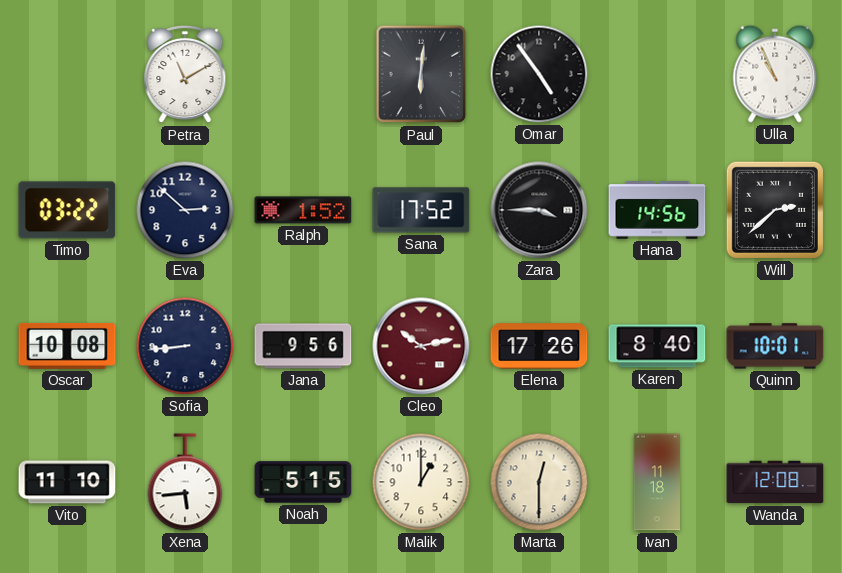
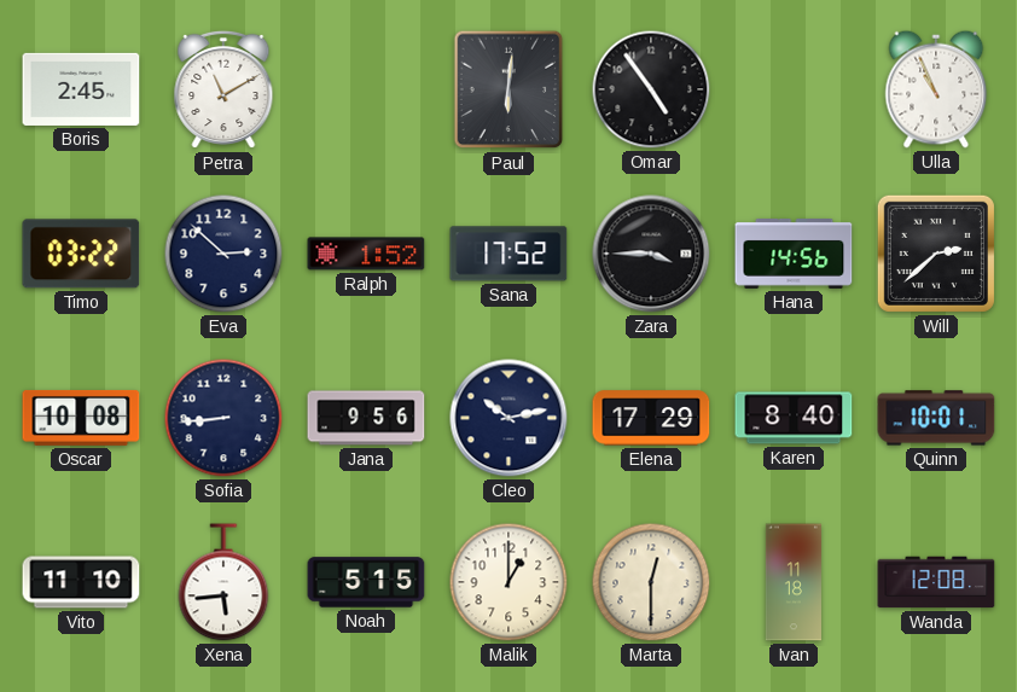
Boris: none -> 2:45 (81, 89)
Cleo dial: burgundy -> navy (508, 418)
Elena: 17:26 -> 17:29 (651, 418)
